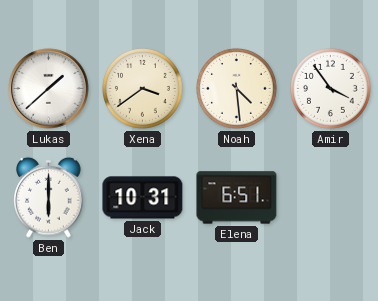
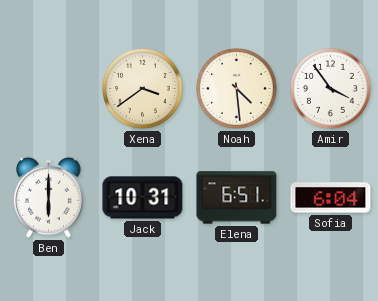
Lukas: 1:38 -> none (49, 89)
Sofia: none -> 6:04 (331, 198)
